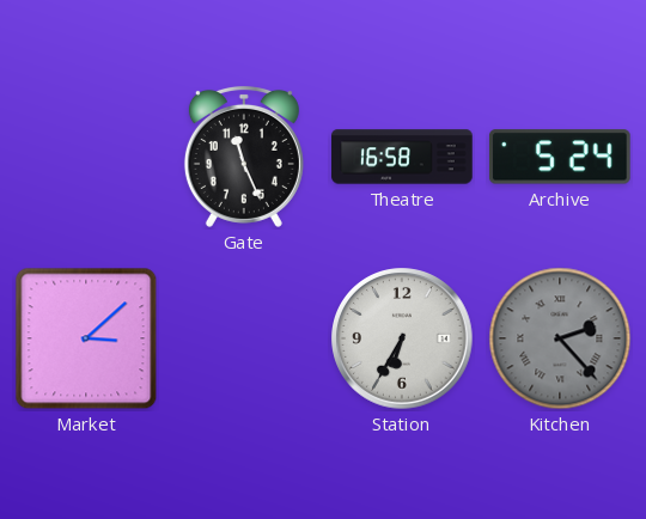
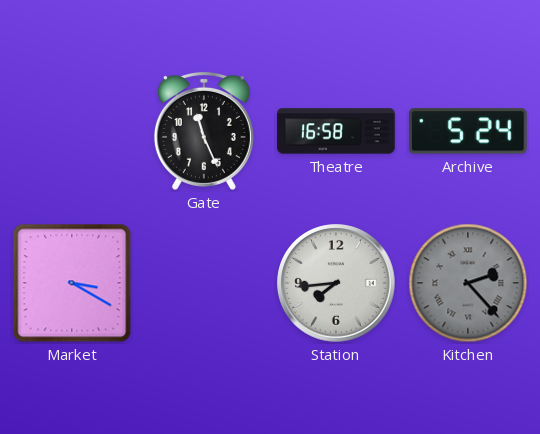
Market: 3:08 -> 3:20 (72, 283)
Station: 6:35 -> 7:44 (336, 283)
